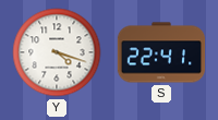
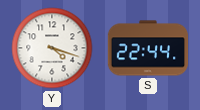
S: 22:41 -> 22:44 (148, 48)
